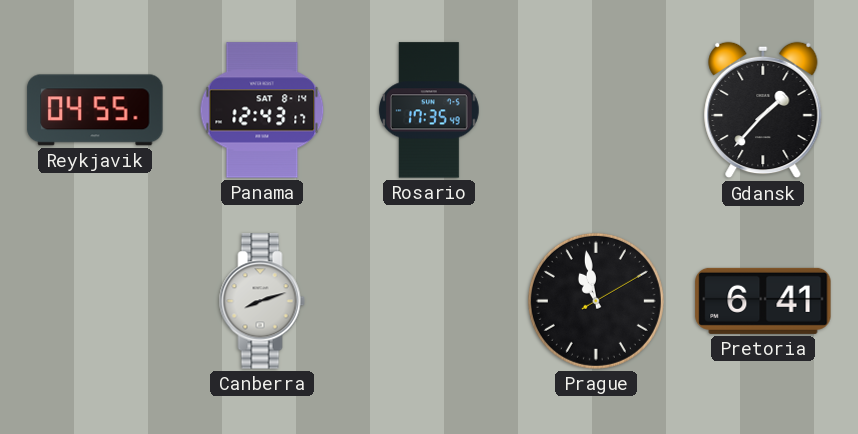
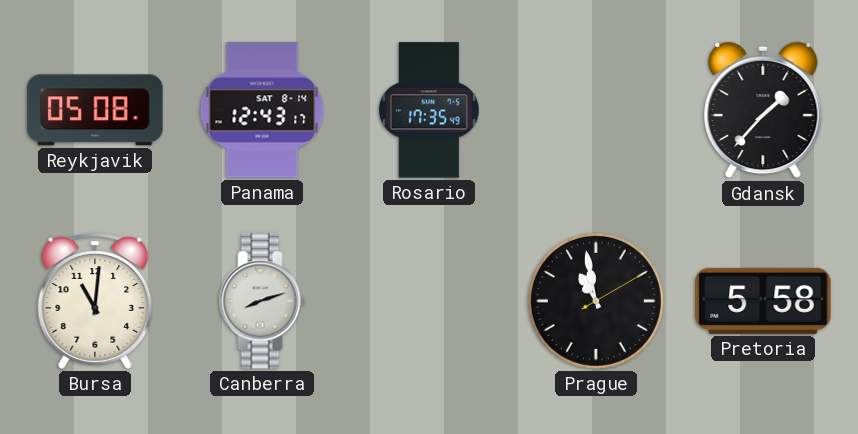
Reykjavik: 04:55 -> 05:08 (95, 110)
Bursa: none -> 11:01 (95, 301)
Pretoria: 6:41 -> 5:58 (763, 301)
